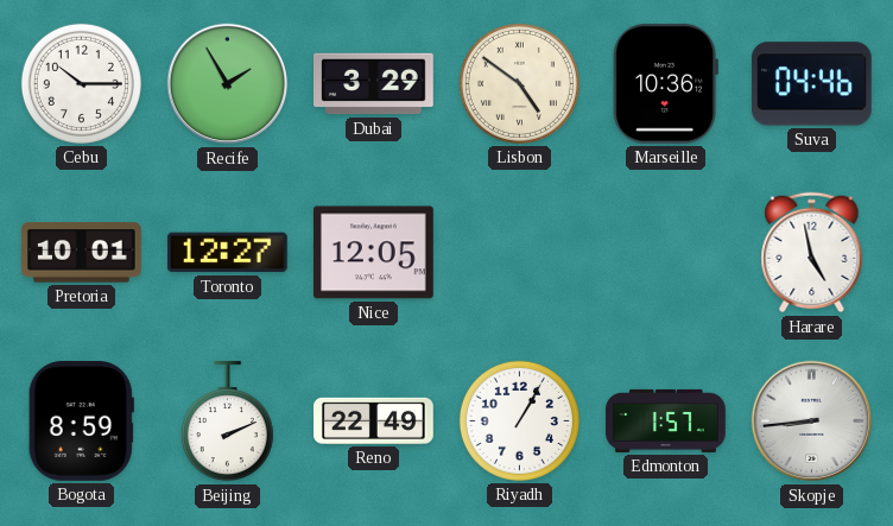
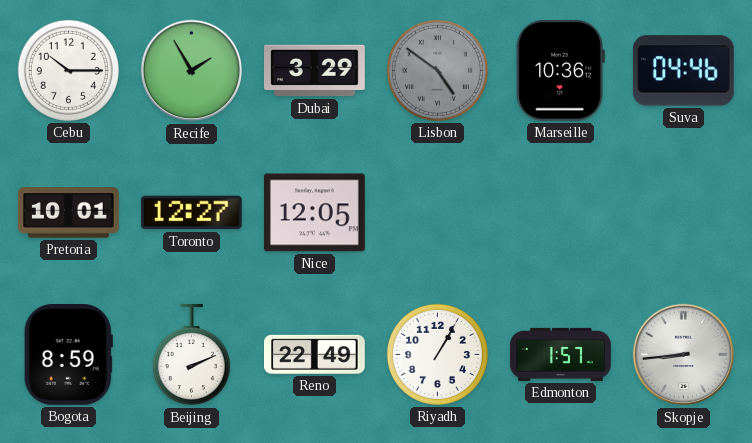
Lisbon dial: cream -> grey (437, 70)
Harare: 4:58 -> none (812, 253)
